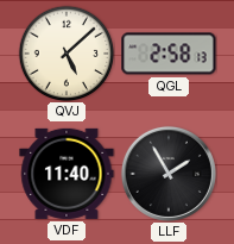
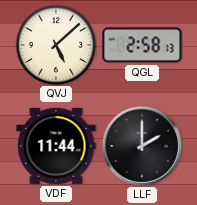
VDF: 11:40 -> 11:44 (56, 146)
LLF: 1:55 -> 2:00 (142, 146)
